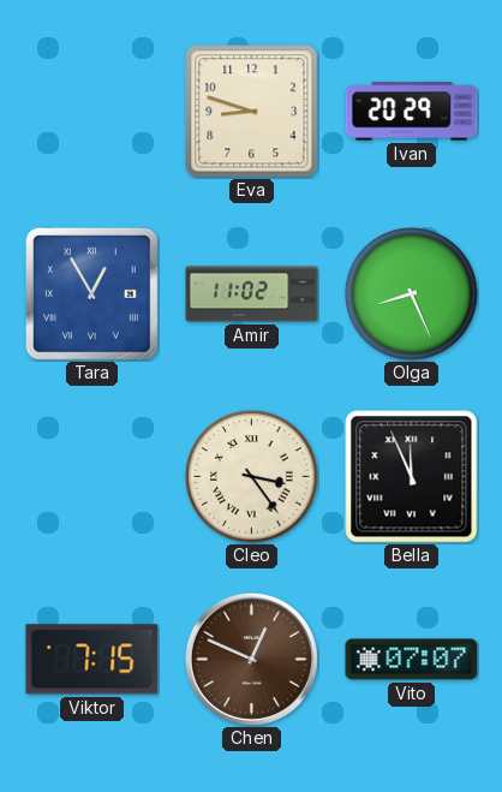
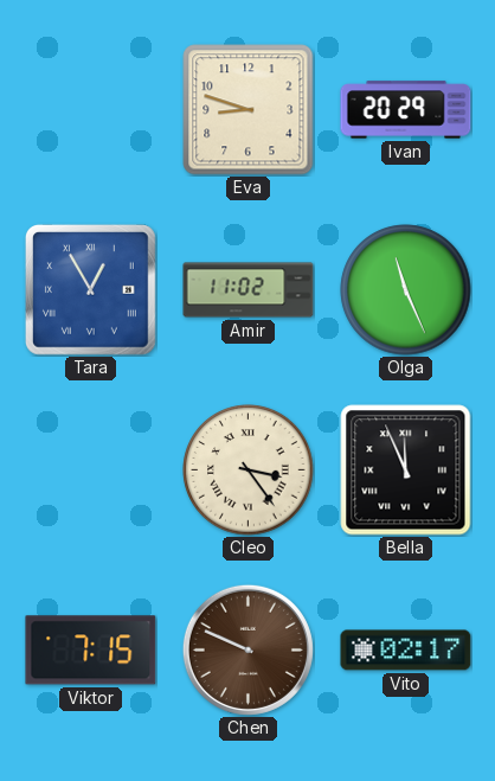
Olga: 8:26 -> 11:26 (406, 290)
Chen: 12:49 -> 9:49 (247, 649)
Vito: 07:07 -> 02:17 (406, 651)
